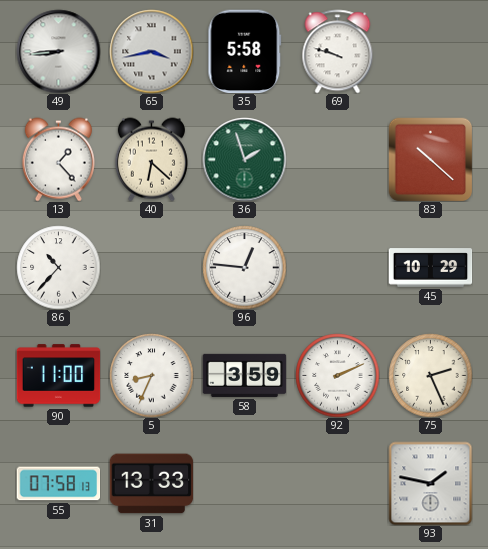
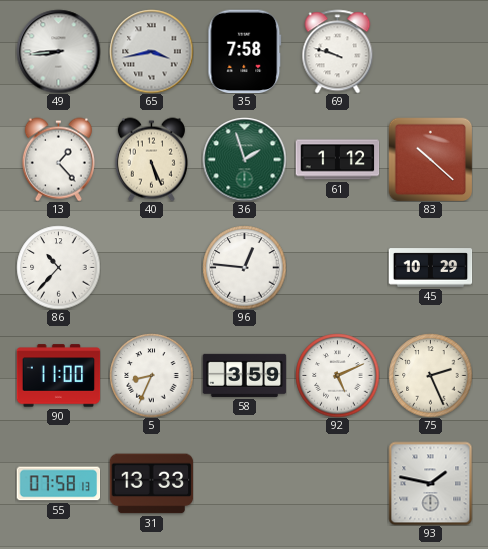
35: 5:58 -> 7:58 (245, 51)
40: 6:22 -> 5:26 (151, 159)
61: none -> 1:12 (337, 160)
92: 2:11 -> 5:11 (337, 375)
